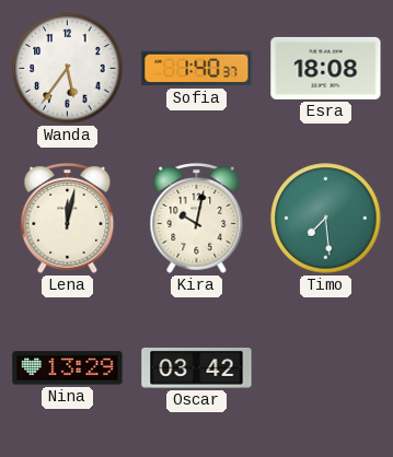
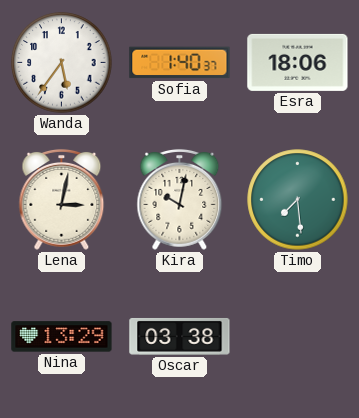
Esra: 18:08 -> 18:06 (298, 62)
Lena: 12:02 -> 3:02 (62, 199)
Oscar: 03:42 -> 03:38 (180, 336)
